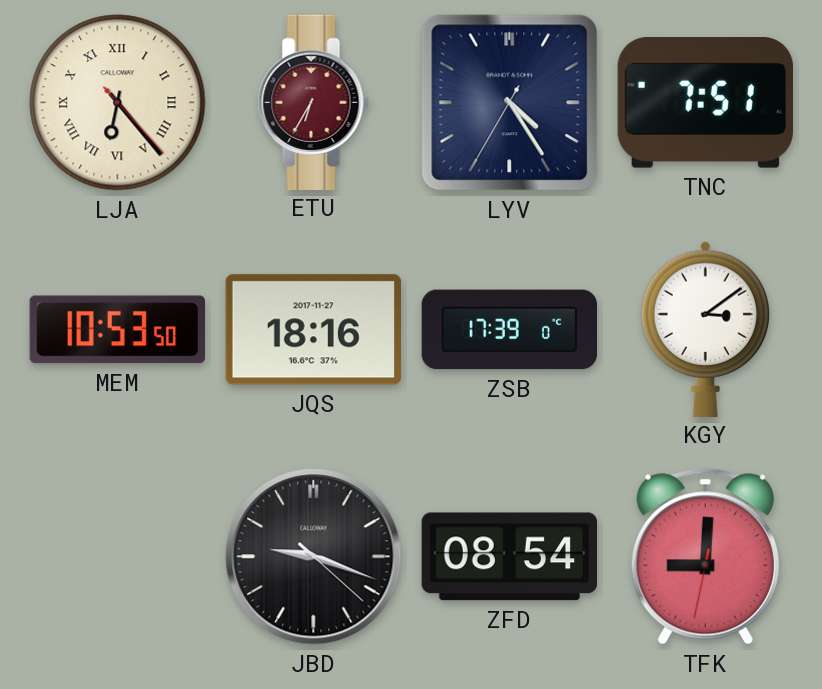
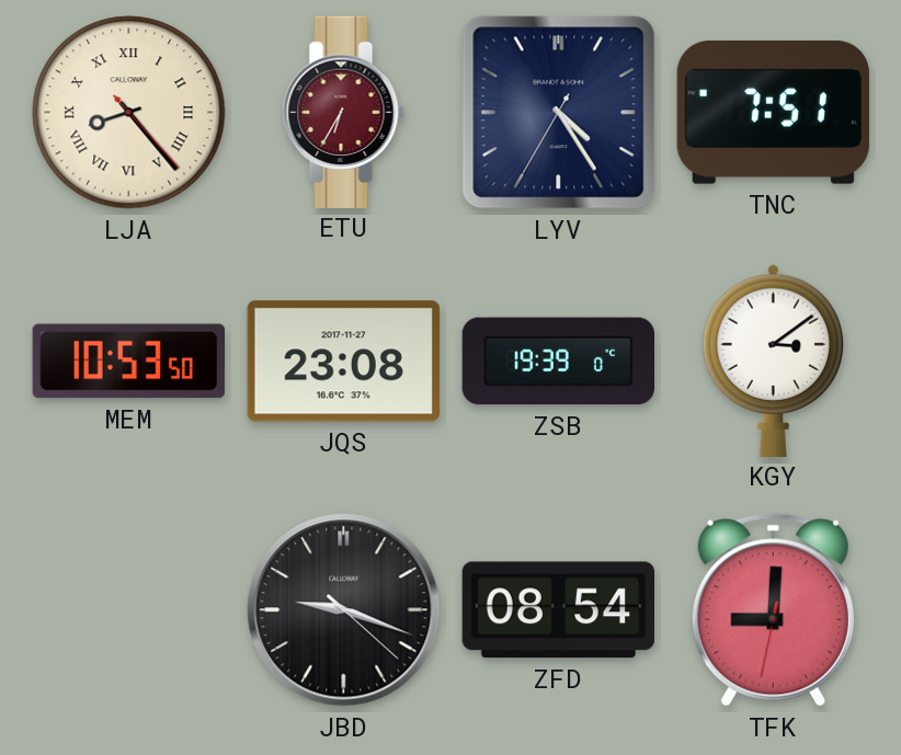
LJA: 6:23 -> 8:23 (129, 113)
JQS: 18:16 -> 23:08 (343, 362)
ZSB: 17:39 -> 19:39 (559, 362)
